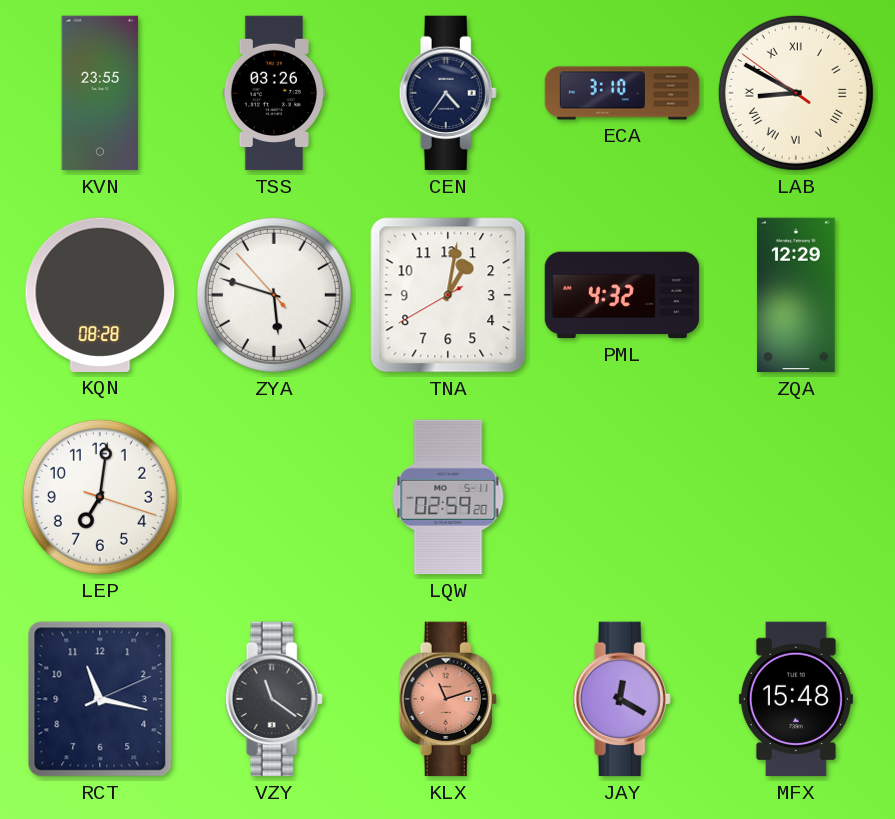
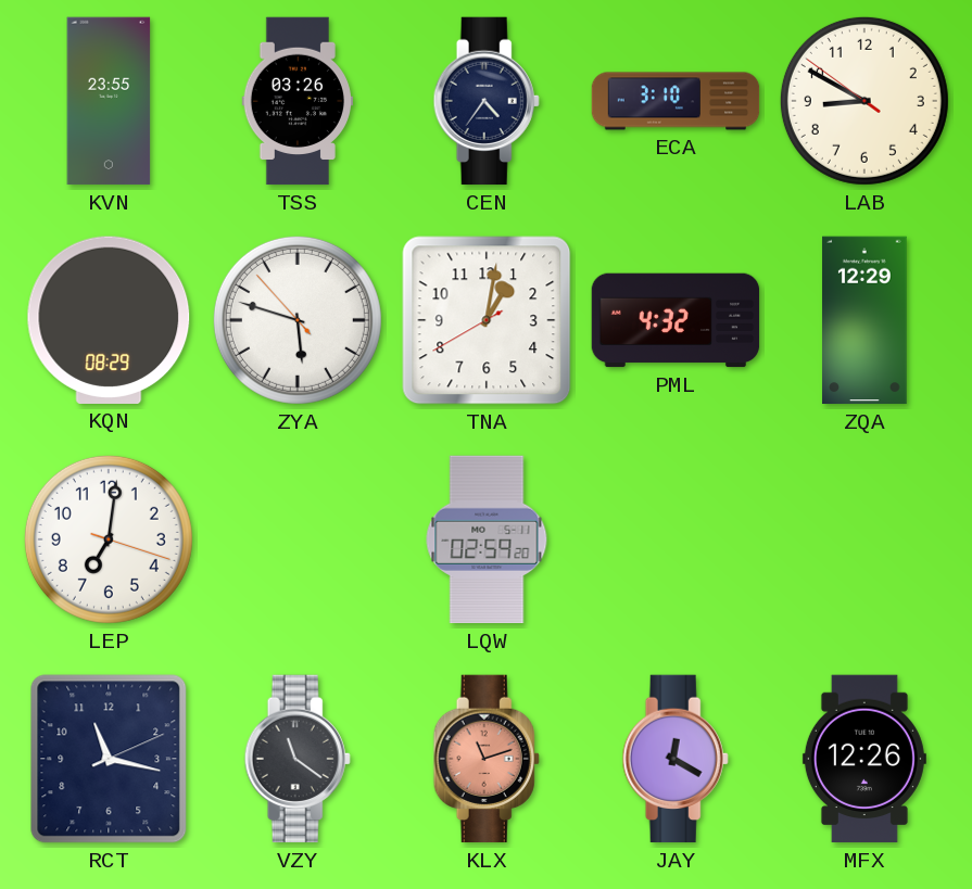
LAB numerals: Roman -> Arabic (864, 101)
KQN: 08:28 -> 08:29 (109, 320)
MFX: 15:48 -> 12:26 (864, 759)
